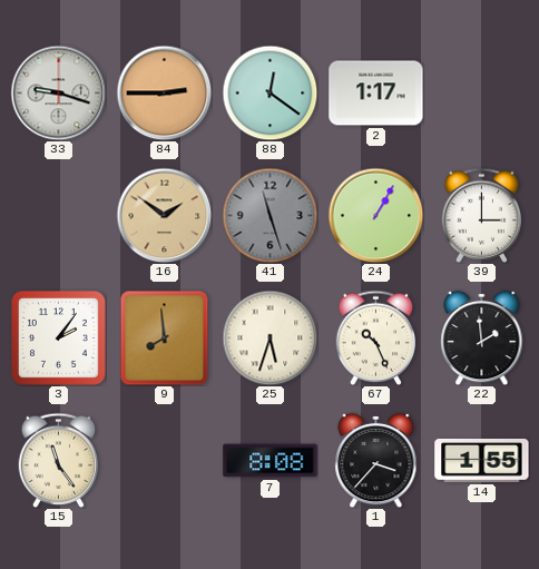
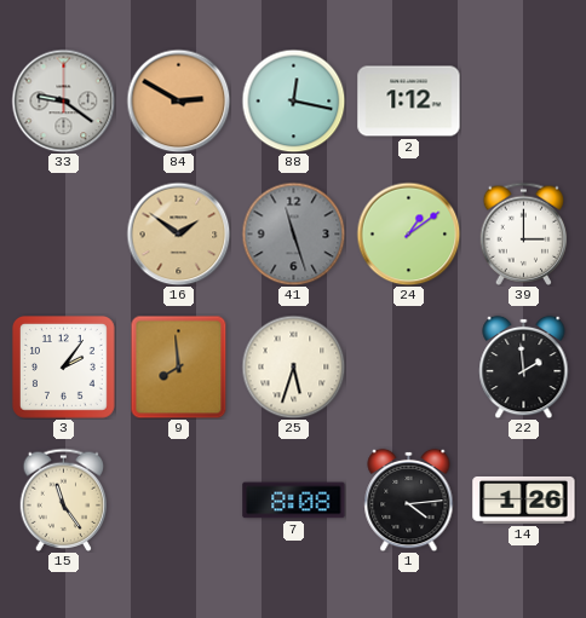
33: 9:18 -> 9:21 (63, 100)
84: 2:45 -> 2:50 (178, 100)
88: 12:21 -> 12:17 (293, 100)
2: 1:17 -> 1:12 (409, 102)
24: 1:05 -> 1:09 (408, 233)
67: 10:26 -> none (376, 337)
1: 3:37 -> 4:14 (409, 499)
14: 1:55 -> 1:26 (524, 499)
